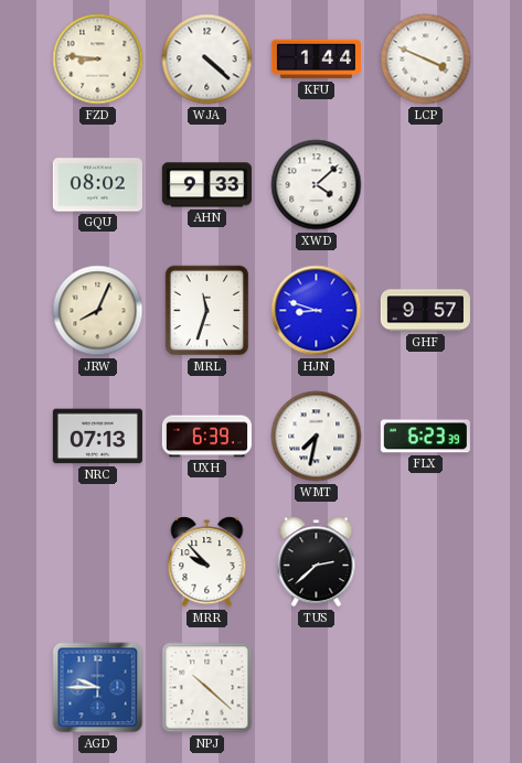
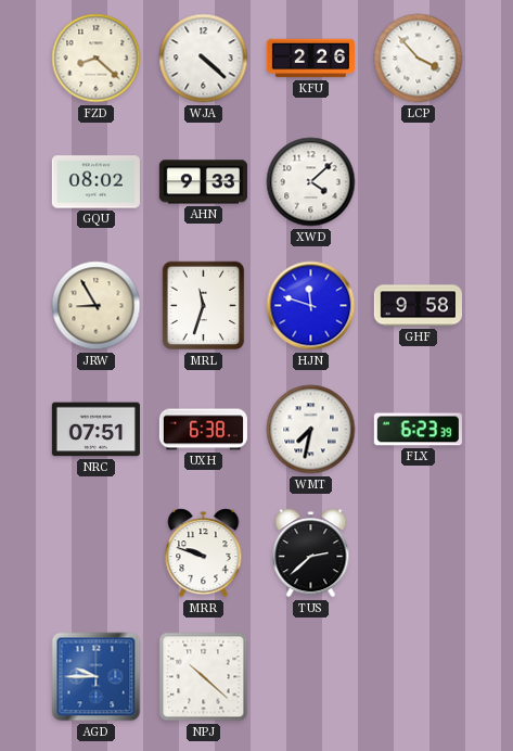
FZD: 8:46 -> 8:22 (97, 59)
KFU: 1:44 -> 2:26 (310, 59)
LCP: 3:49 -> 3:53 (419, 59)
JRW: 8:04 -> 8:55 (97, 306)
HJN: 8:48 -> 11:48 (311, 306)
GHF: 9:57 -> 9:58 (418, 306)
NRC: 07:13 -> 07:51 (95, 430)
UXH: 6:39 -> 6:38 (203, 430)
MRR: 9:53 -> 9:48 (204, 553)
